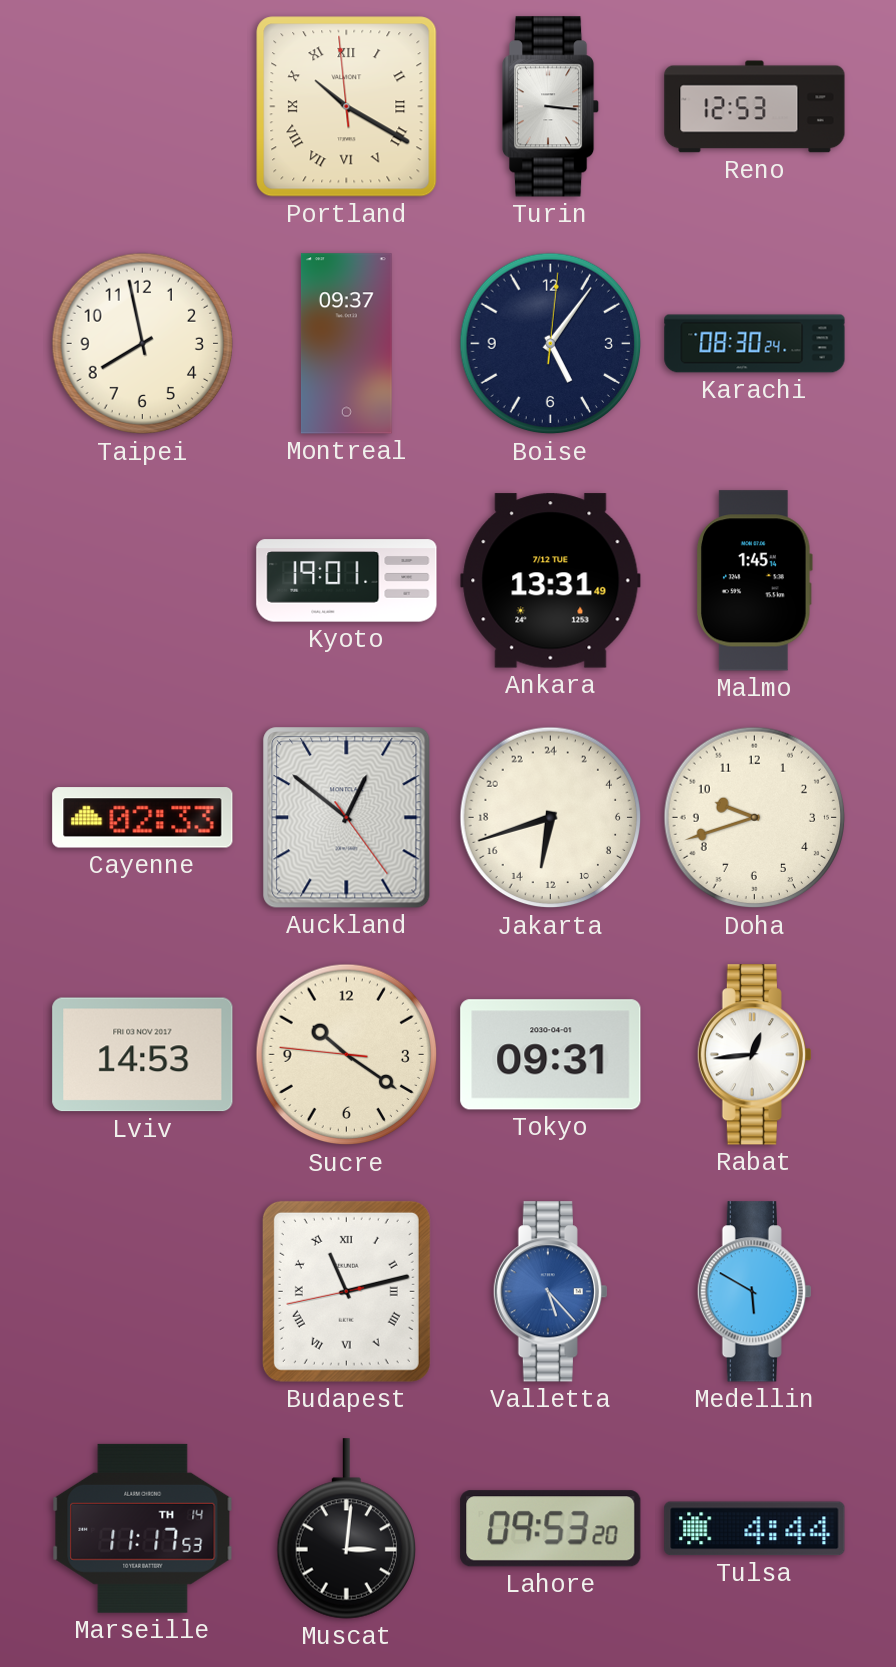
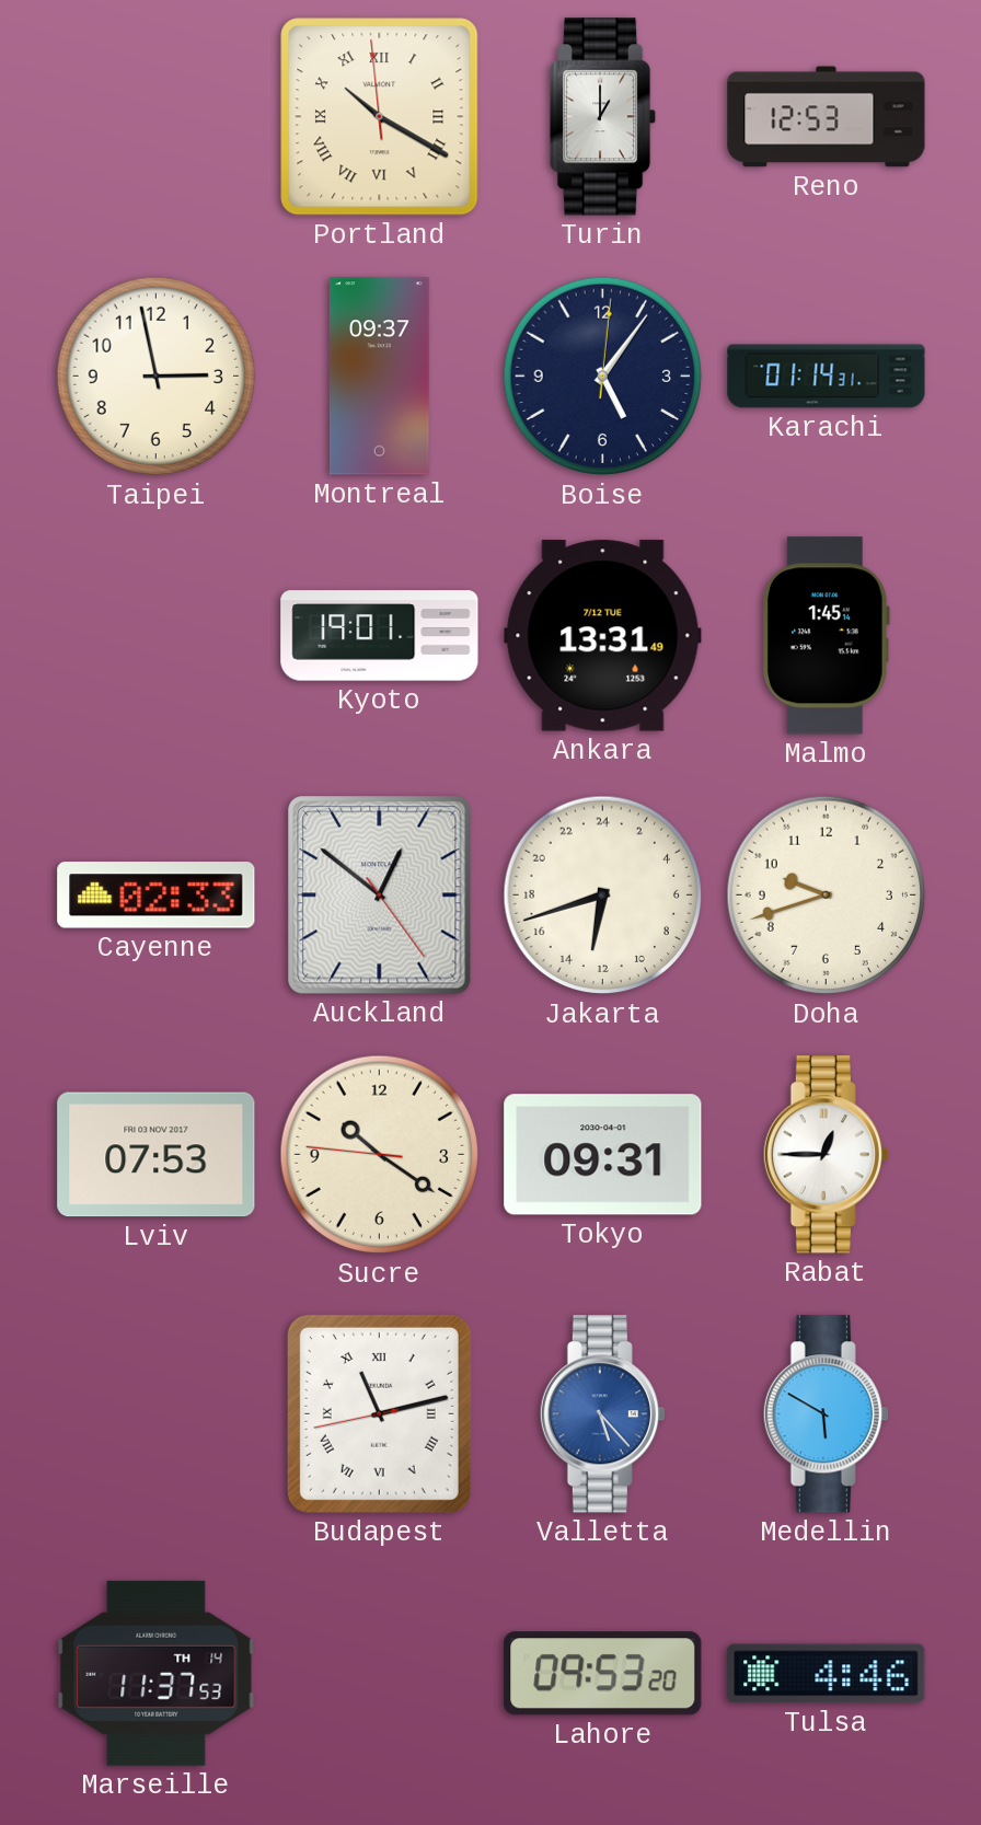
Turin: 3:16 -> 1:00 (603, 117)
Taipei: 7:58 -> 2:58 (157, 377)
Karachi: 08:30 -> 01:14 (827, 377)
Lviv: 14:53 -> 07:53 (157, 1155)
Rabat: 12:44 -> 12:45 (826, 1155)
Marseille: 11:17 -> 11:37 (157, 1673)
Muscat: 3:01 -> none (346, 1529)
Tulsa: 4:44 -> 4:46 (827, 1674)
